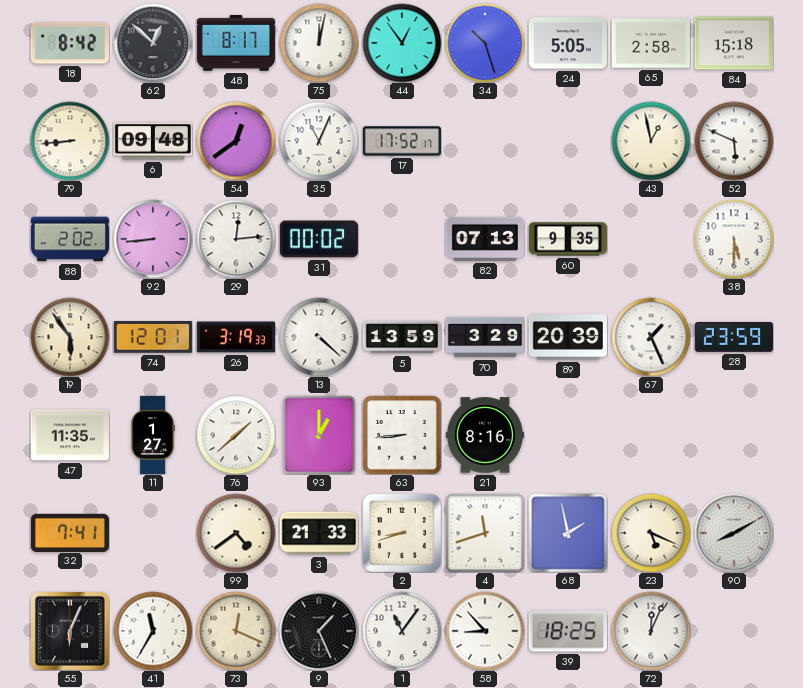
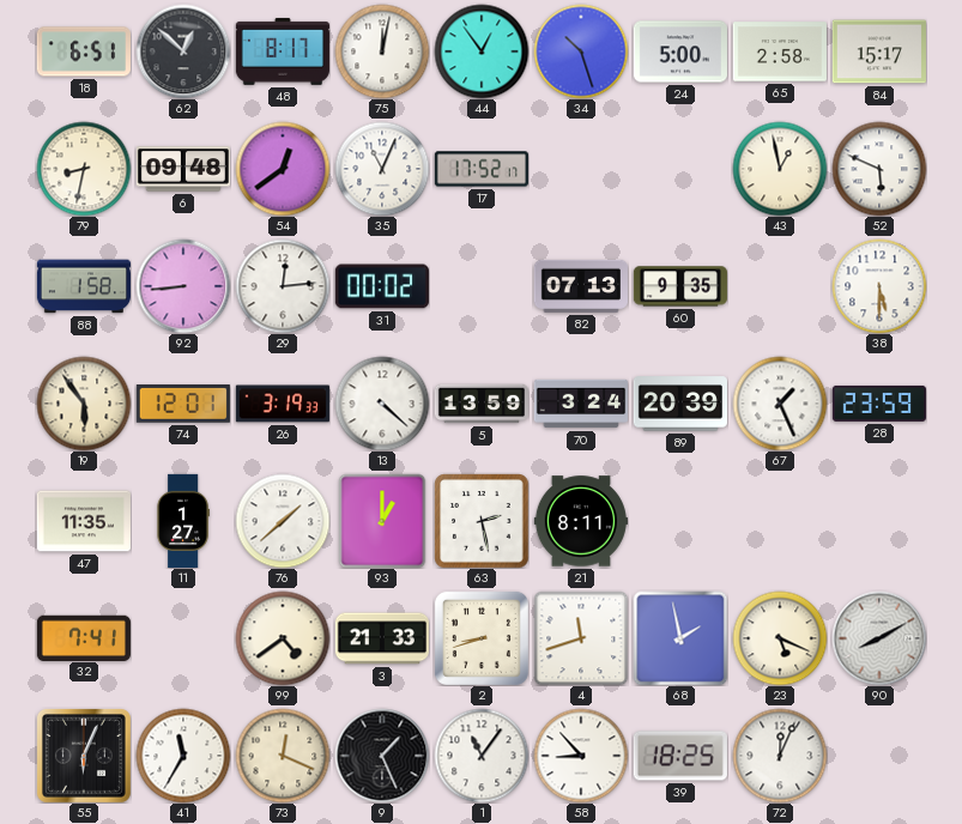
18: 8:42 -> 6:51 (84, 51)
24: 5:05 -> 5:00 (680, 51)
84: 15:18 -> 15:17 (879, 51)
79: 8:44 -> 8:32 (84, 169)
88: 2:02 -> 1:58 (83, 286)
70: 3:29 -> 3:24 (580, 404)
63: 8:44 -> 2:28 (482, 521)
21: 8:16 -> 8:11 (581, 521)
